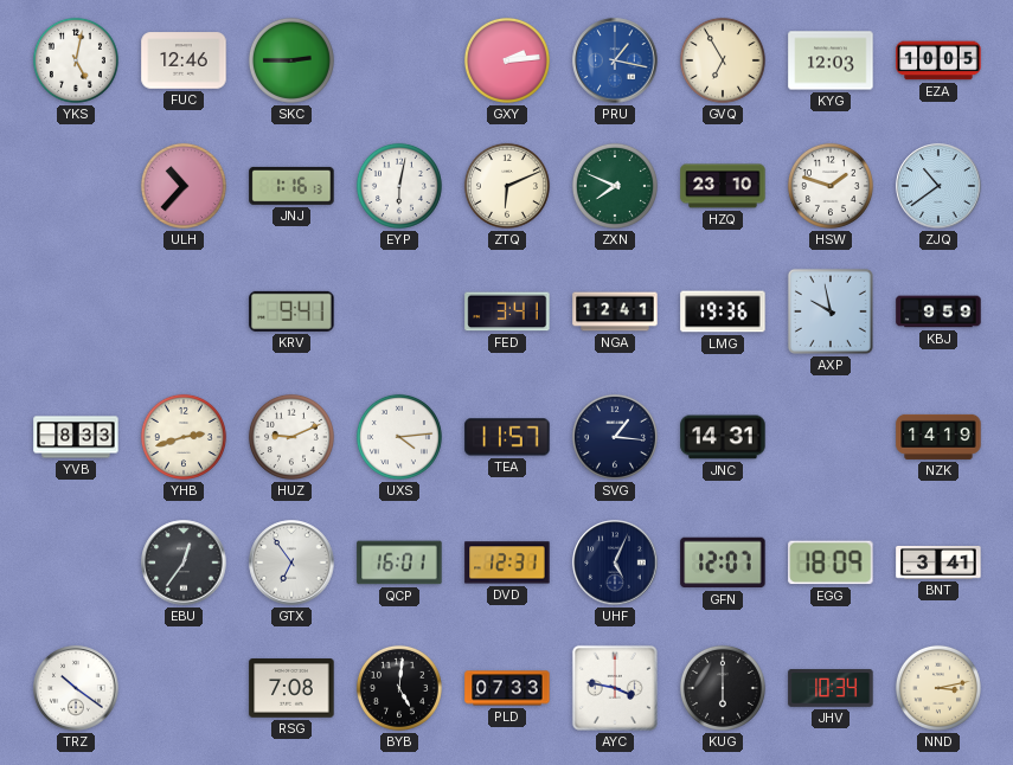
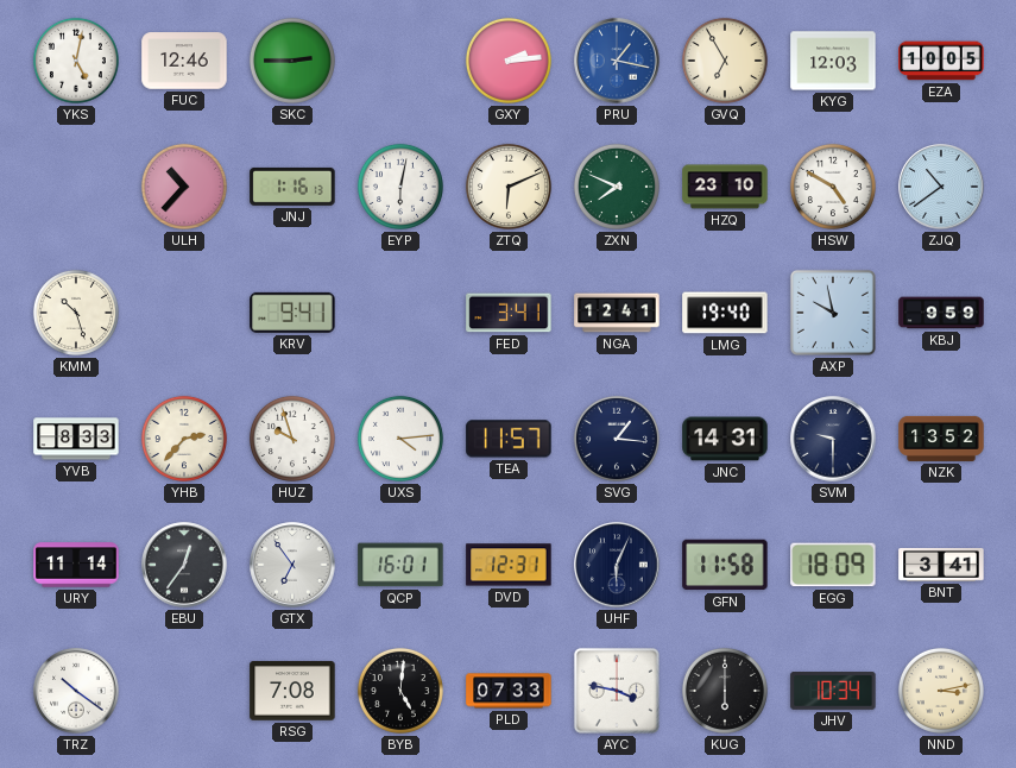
HSW: 1:48 -> 4:50 (833, 187)
KMM: none -> 10:27 (76, 313)
LMG: 19:36 -> 19:40 (725, 313)
YHB: 2:42 -> 2:37 (184, 439)
HUZ: 9:11 -> 9:57 (292, 439)
SVM: none -> 9:30 (833, 439)
NZK: 14:19 -> 13:52 (941, 439)
URY: none -> 11:14 (76, 565)
UHF: 5:04 -> 6:04 (617, 565)
GFN: 12:07 -> 11:58 (725, 565)
